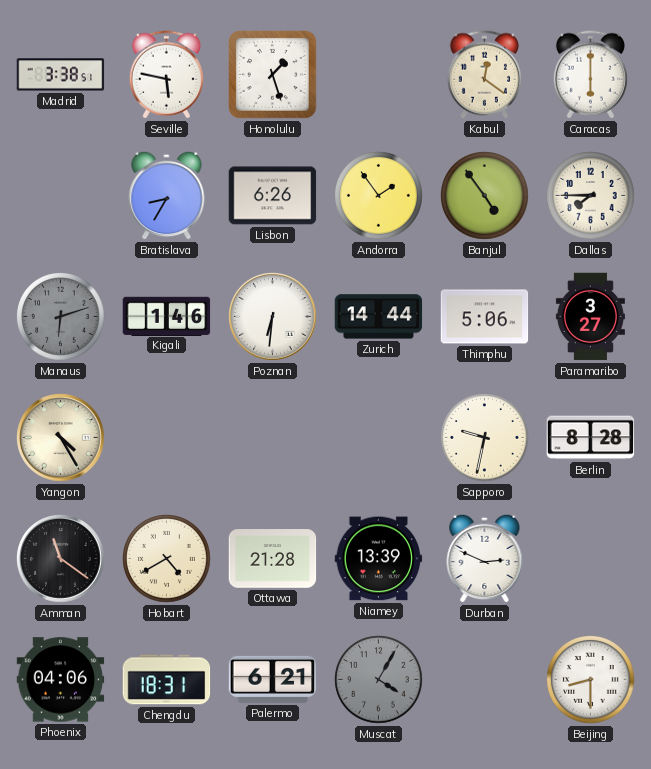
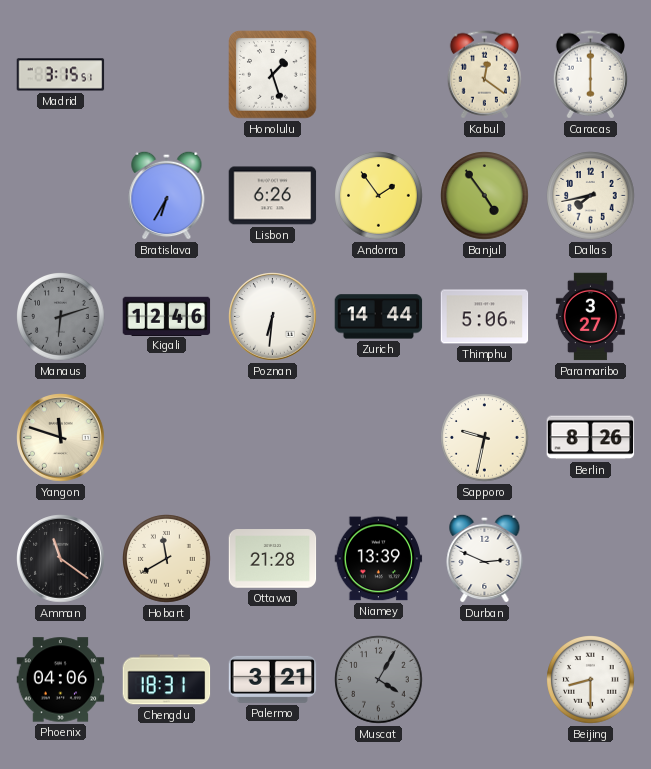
Madrid: 3:38 -> 3:15 (61, 75)
Seville: 5:47 -> none (166, 75)
Bratislava: 8:35 -> 6:35 (167, 195)
Dallas: 7:45 -> 7:43 (591, 196)
Kigali: 1:46 -> 12:46 (167, 316)
Yangon: 4:25 -> 11:48 (61, 438)
Berlin: 8:28 -> 8:26 (591, 438)
Hobart: 4:40 -> 11:40 (167, 559)
Palermo: 6:21 -> 3:21 (273, 679)
